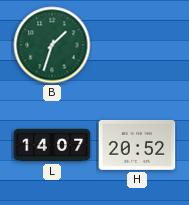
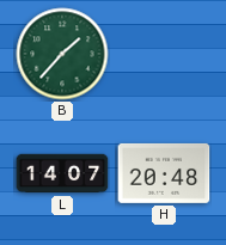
B: 1:33 -> 1:37 (62, 54)
H: 20:52 -> 20:48 (164, 173)
